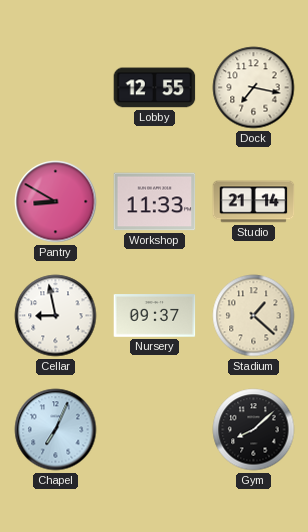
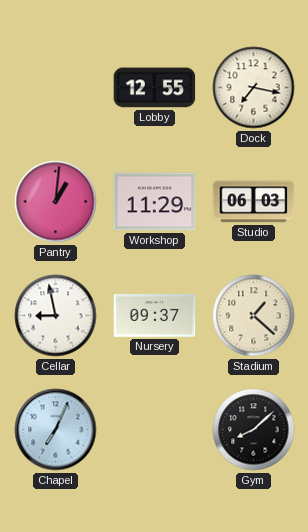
Pantry: 8:50 -> 1:01 (56, 202)
Workshop: 11:33 -> 11:29 (155, 202)
Studio: 21:14 -> 06:03 (254, 202)
